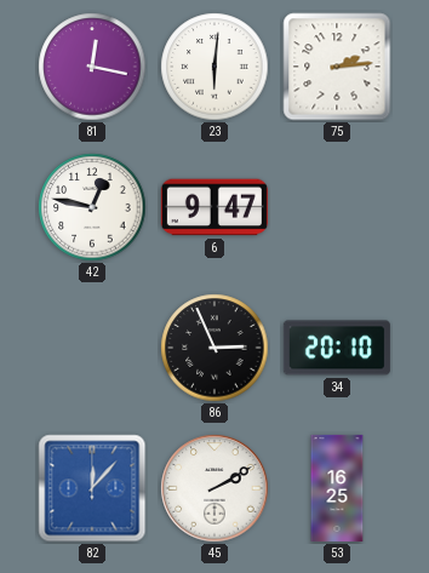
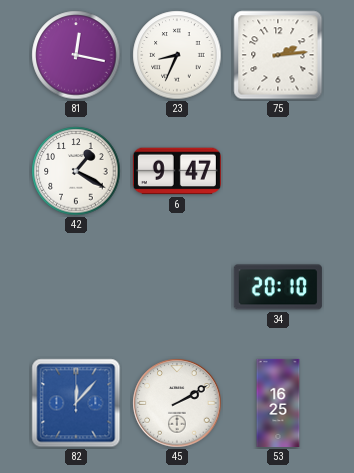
23: 6:01 -> 8:34 (177, 55)
42: 12:47 -> 1:20 (76, 171)
86: 2:56 -> none (215, 348)
